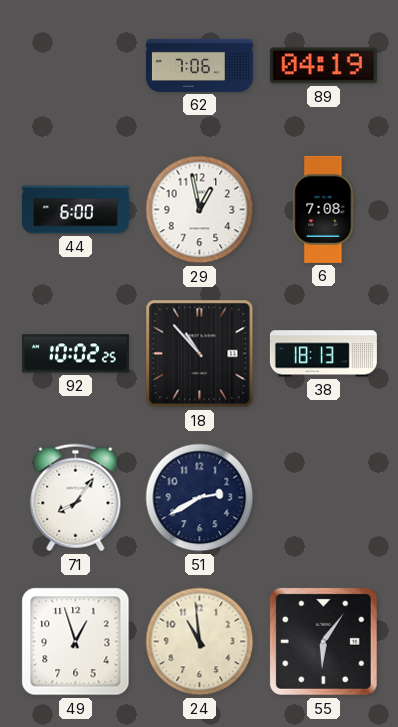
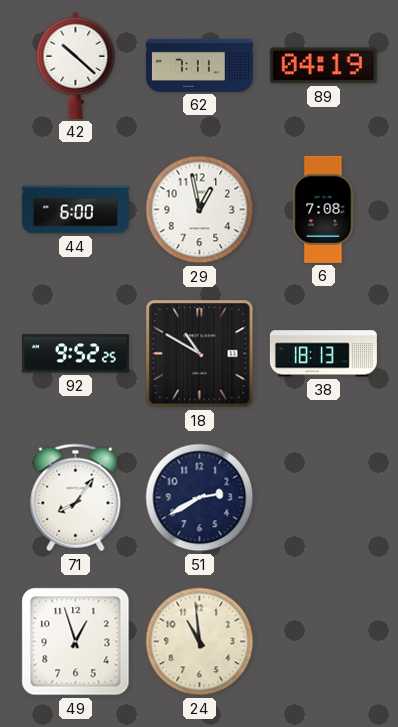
42: none -> 10:22 (76, 65)
62: 7:06 -> 7:11 (199, 65)
92: 10:02 -> 9:52 (75, 354)
18: 10:53 -> 10:50 (200, 354)
55: 6:06 -> none (323, 641)
